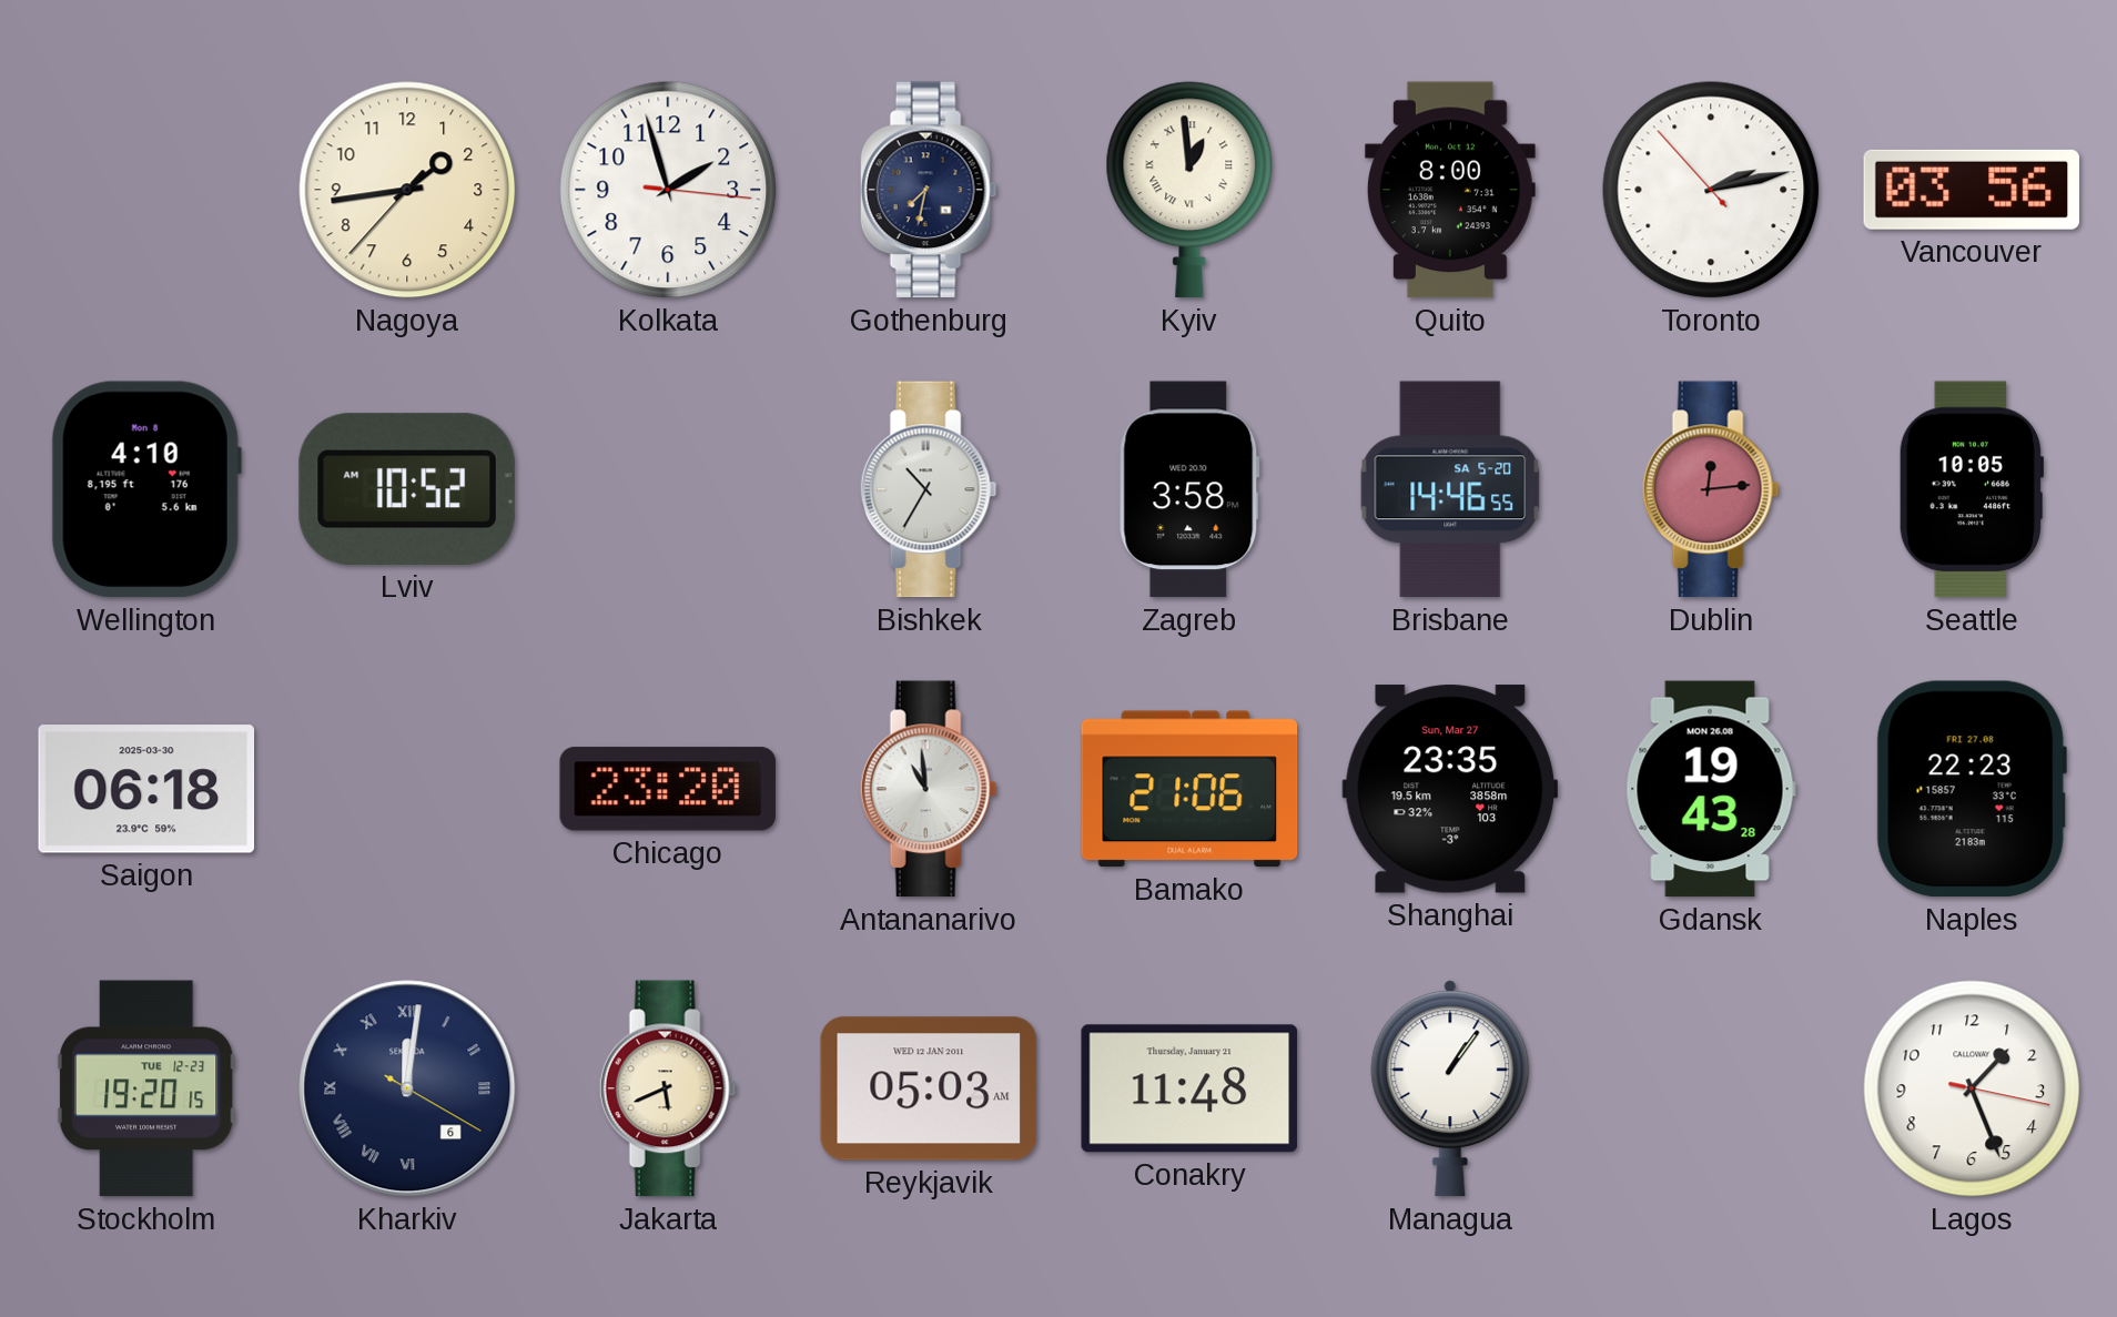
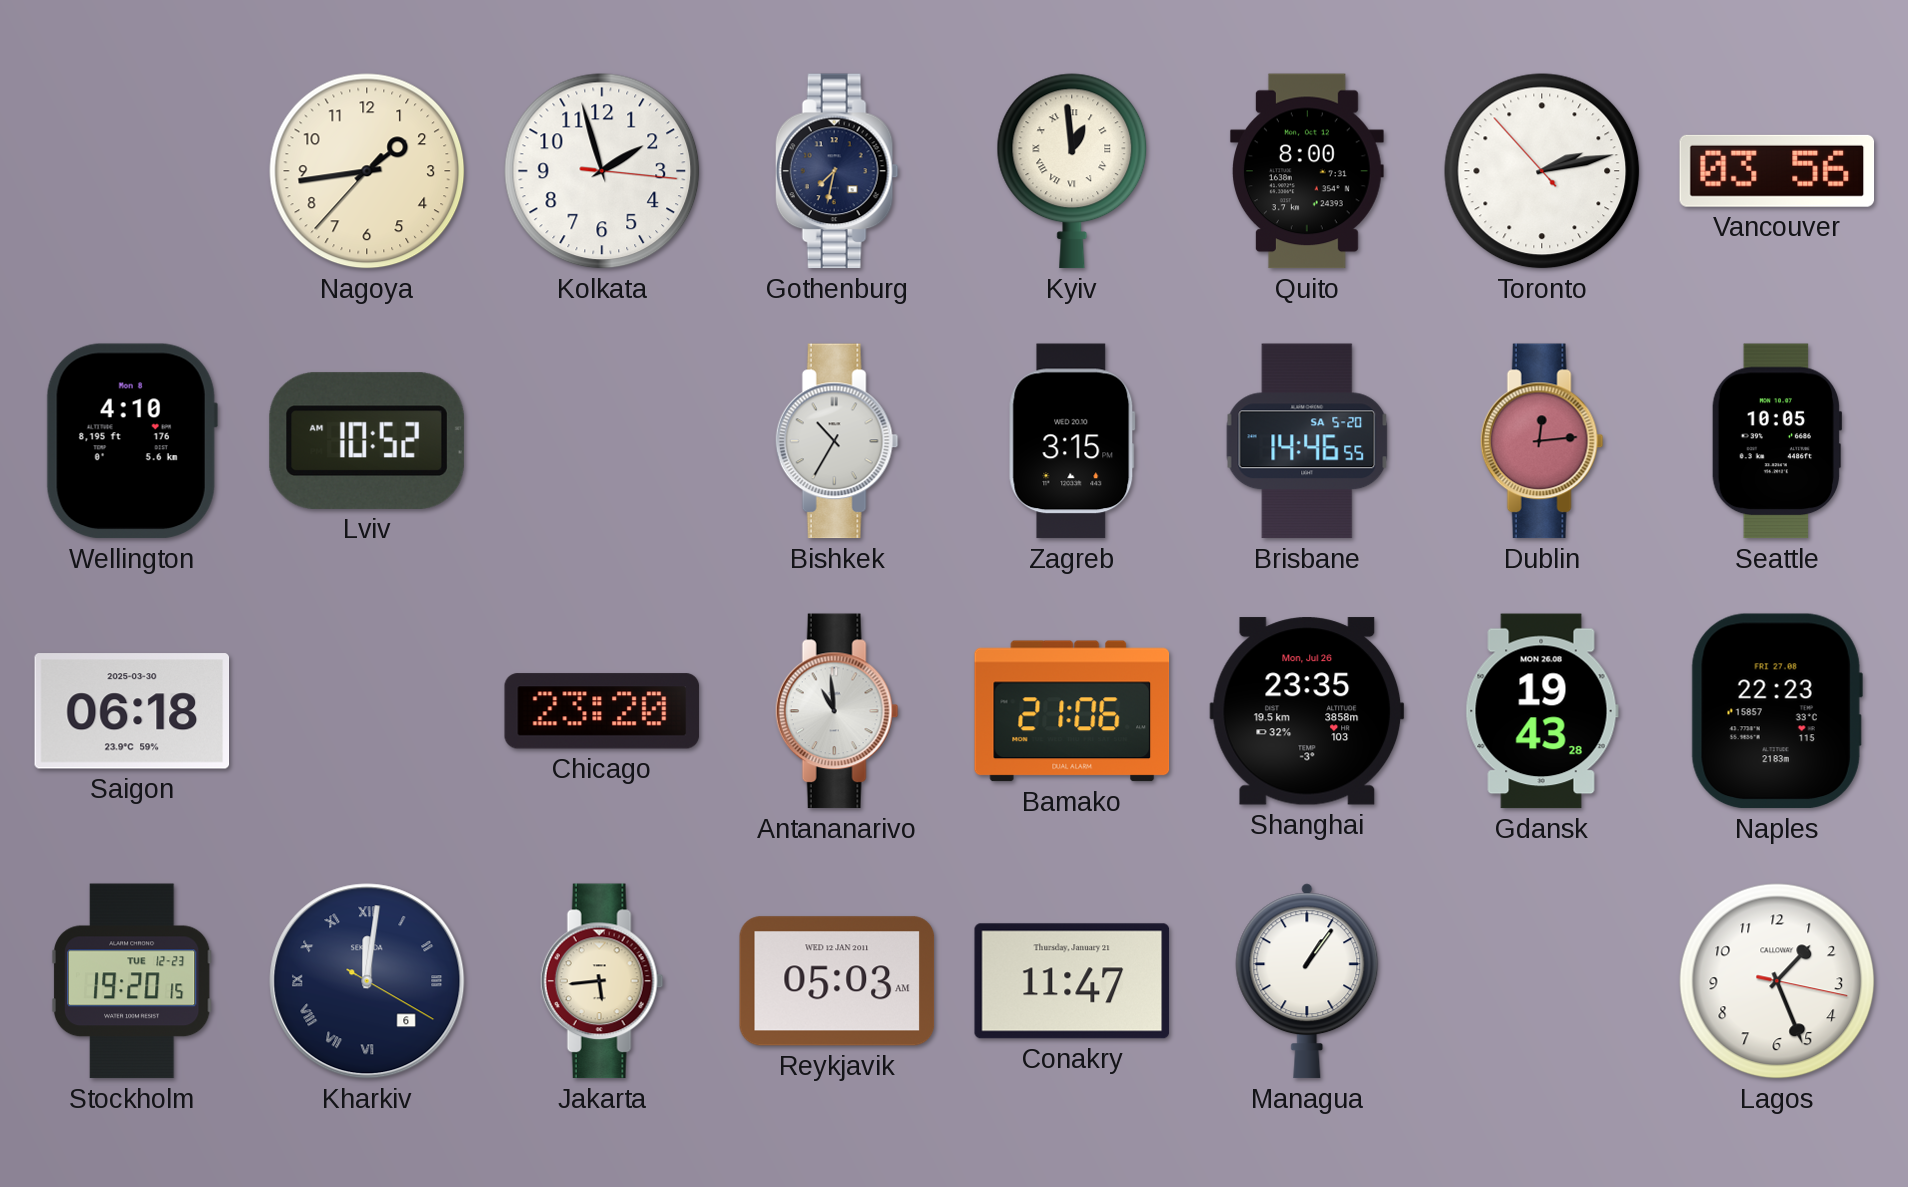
Zagreb: 3:58 -> 3:15 (1072, 441)
Shanghai date: Sun, Mar 27 -> Mon, Jul 26 (1307, 711)
Jakarta: 5:41 -> 5:44 (602, 981)
Conakry: 11:48 -> 11:47 (1072, 981)
